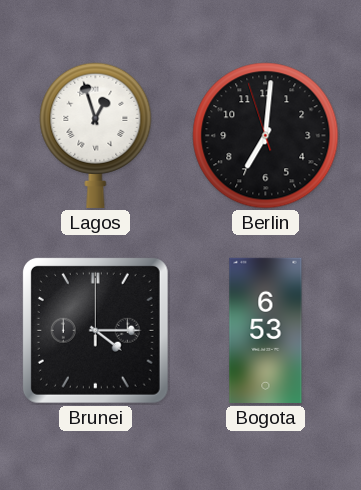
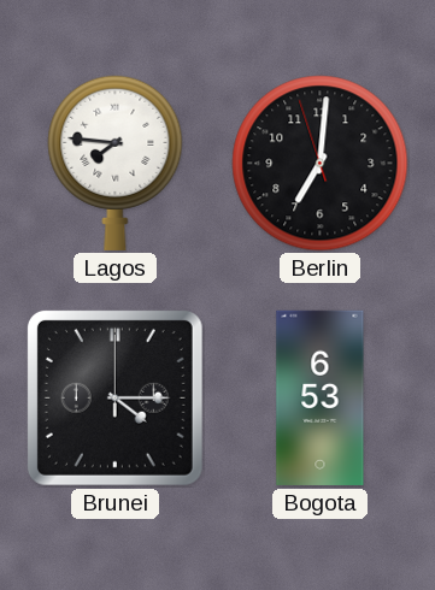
Lagos: 12:57 -> 7:46 (116, 163)
